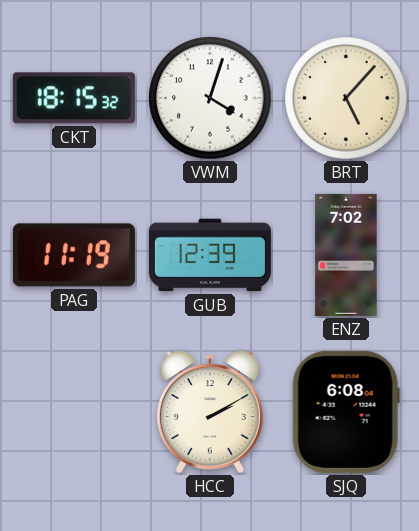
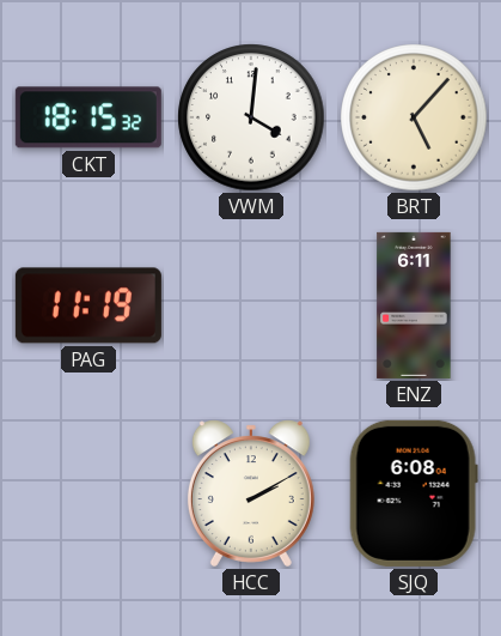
VWM: 4:03 -> 4:01 (251, 117)
GUB: 12:39 -> none (210, 255)
ENZ: 7:02 -> 6:11 (414, 305)
